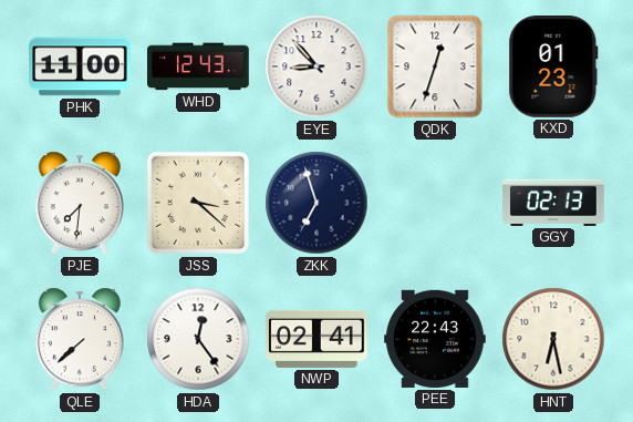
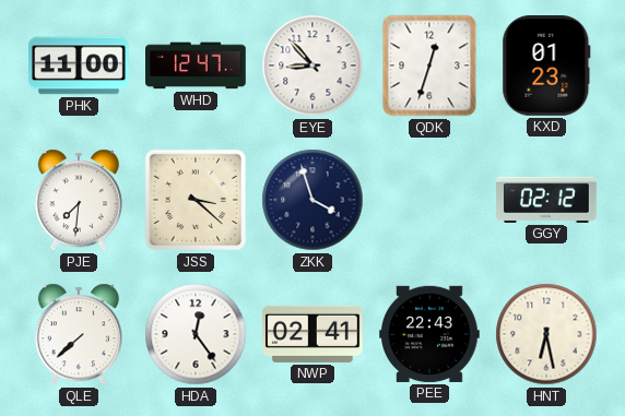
WHD: 12:43 -> 12:47 (197, 66)
ZKK: 6:57 -> 3:57 (312, 200)
GGY: 02:13 -> 02:12 (546, 200)
